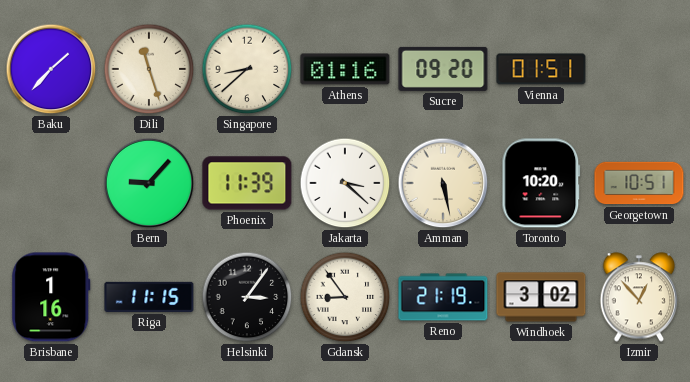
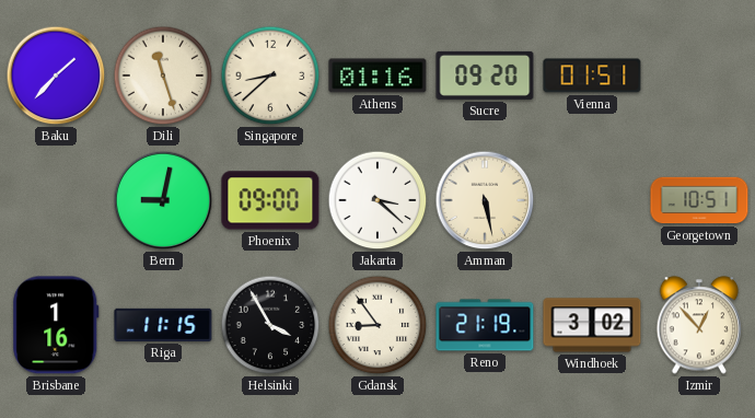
Bern: 9:07 -> 9:02 (163, 200)
Phoenix: 11:39 -> 09:00 (270, 200)
Toronto: 10:20 -> none (541, 183)
Helsinki: 3:06 -> 3:55 (270, 325)
